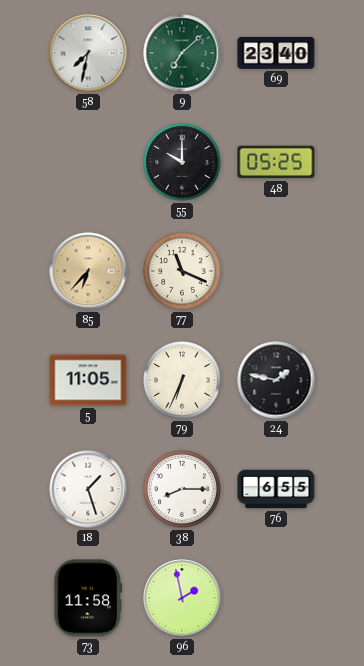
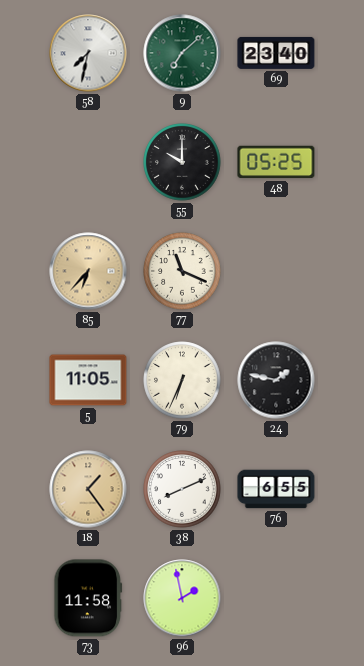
18: 1:27 -> 1:24 (88, 489)
18 dial: white -> champagne (88, 489)
38: 8:15 -> 8:11 (182, 489)
